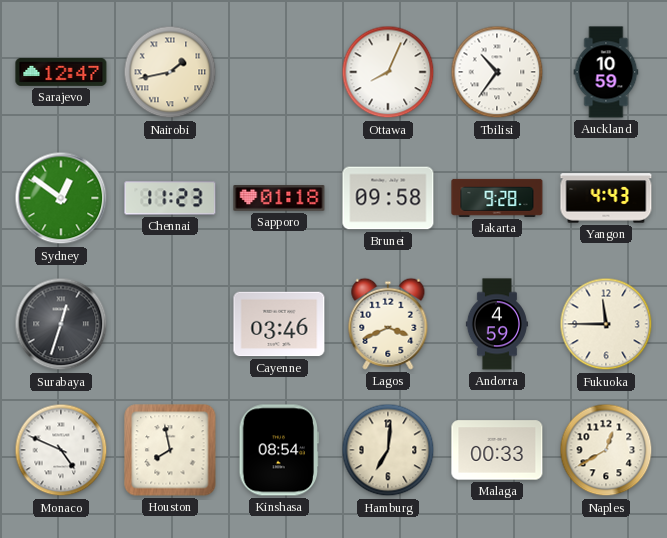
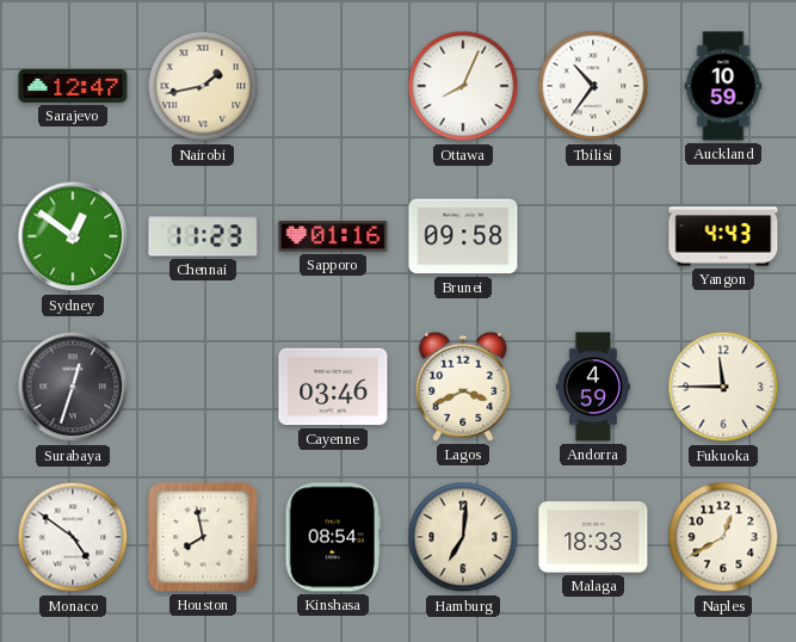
Sapporo: 01:18 -> 01:16 (333, 236)
Jakarta: 9:28 -> none (497, 198)
Monaco: 4:49 -> 4:51 (73, 537)
Malaga: 00:33 -> 18:33 (593, 537)
